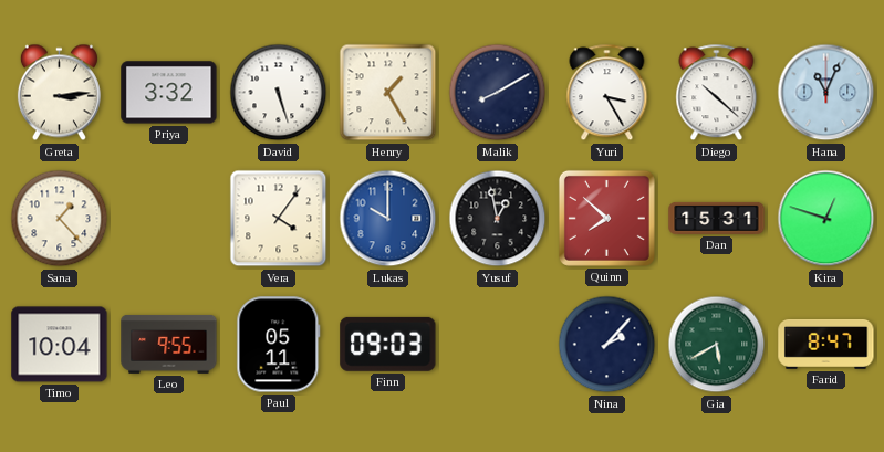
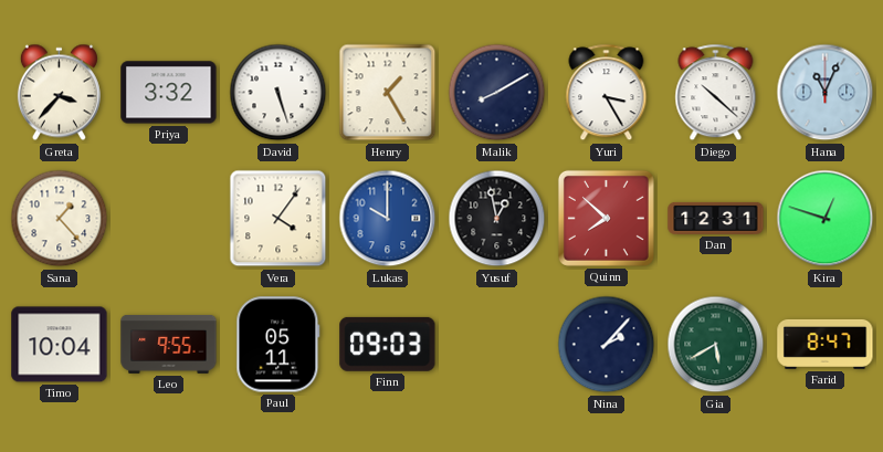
Greta: 3:14 -> 3:37 (59, 93)
Dan: 15:31 -> 12:31 (716, 218)
